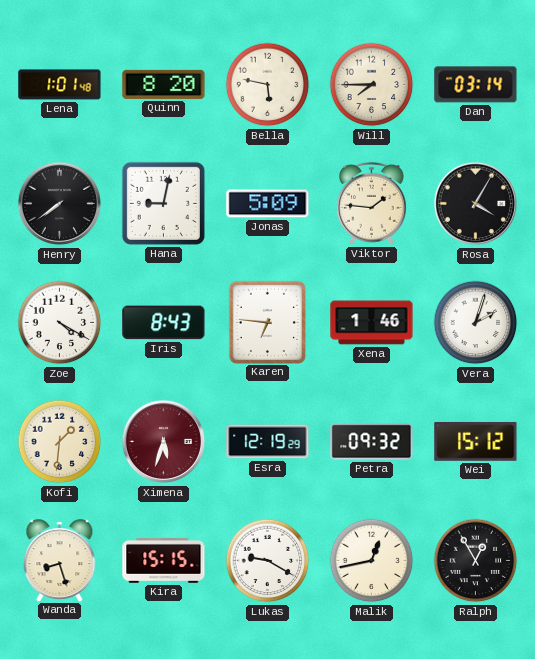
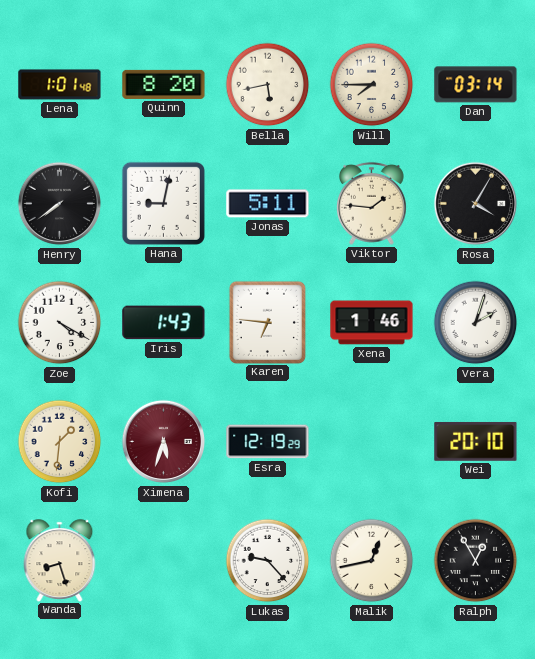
Bella: 5:47 -> 5:43 (268, 85)
Jonas: 5:09 -> 5:11 (268, 204)
Iris: 8:43 -> 1:43 (164, 323)
Petra: 09:32 -> none (372, 442)
Wei: 15:12 -> 20:10 (476, 442)
Kira: 15:15 -> none (164, 560)
Lukas: 9:20 -> 9:23 (268, 561)
